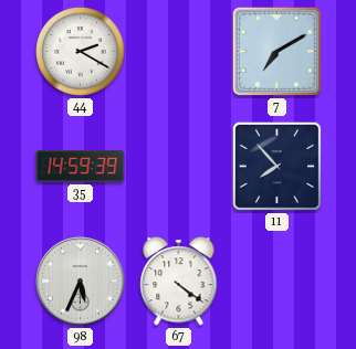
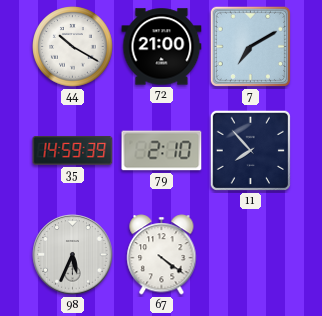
44: 2:20 -> 10:20 (73, 47)
72: none -> 21:00 (162, 47)
79: none -> 2:10 (162, 151)
